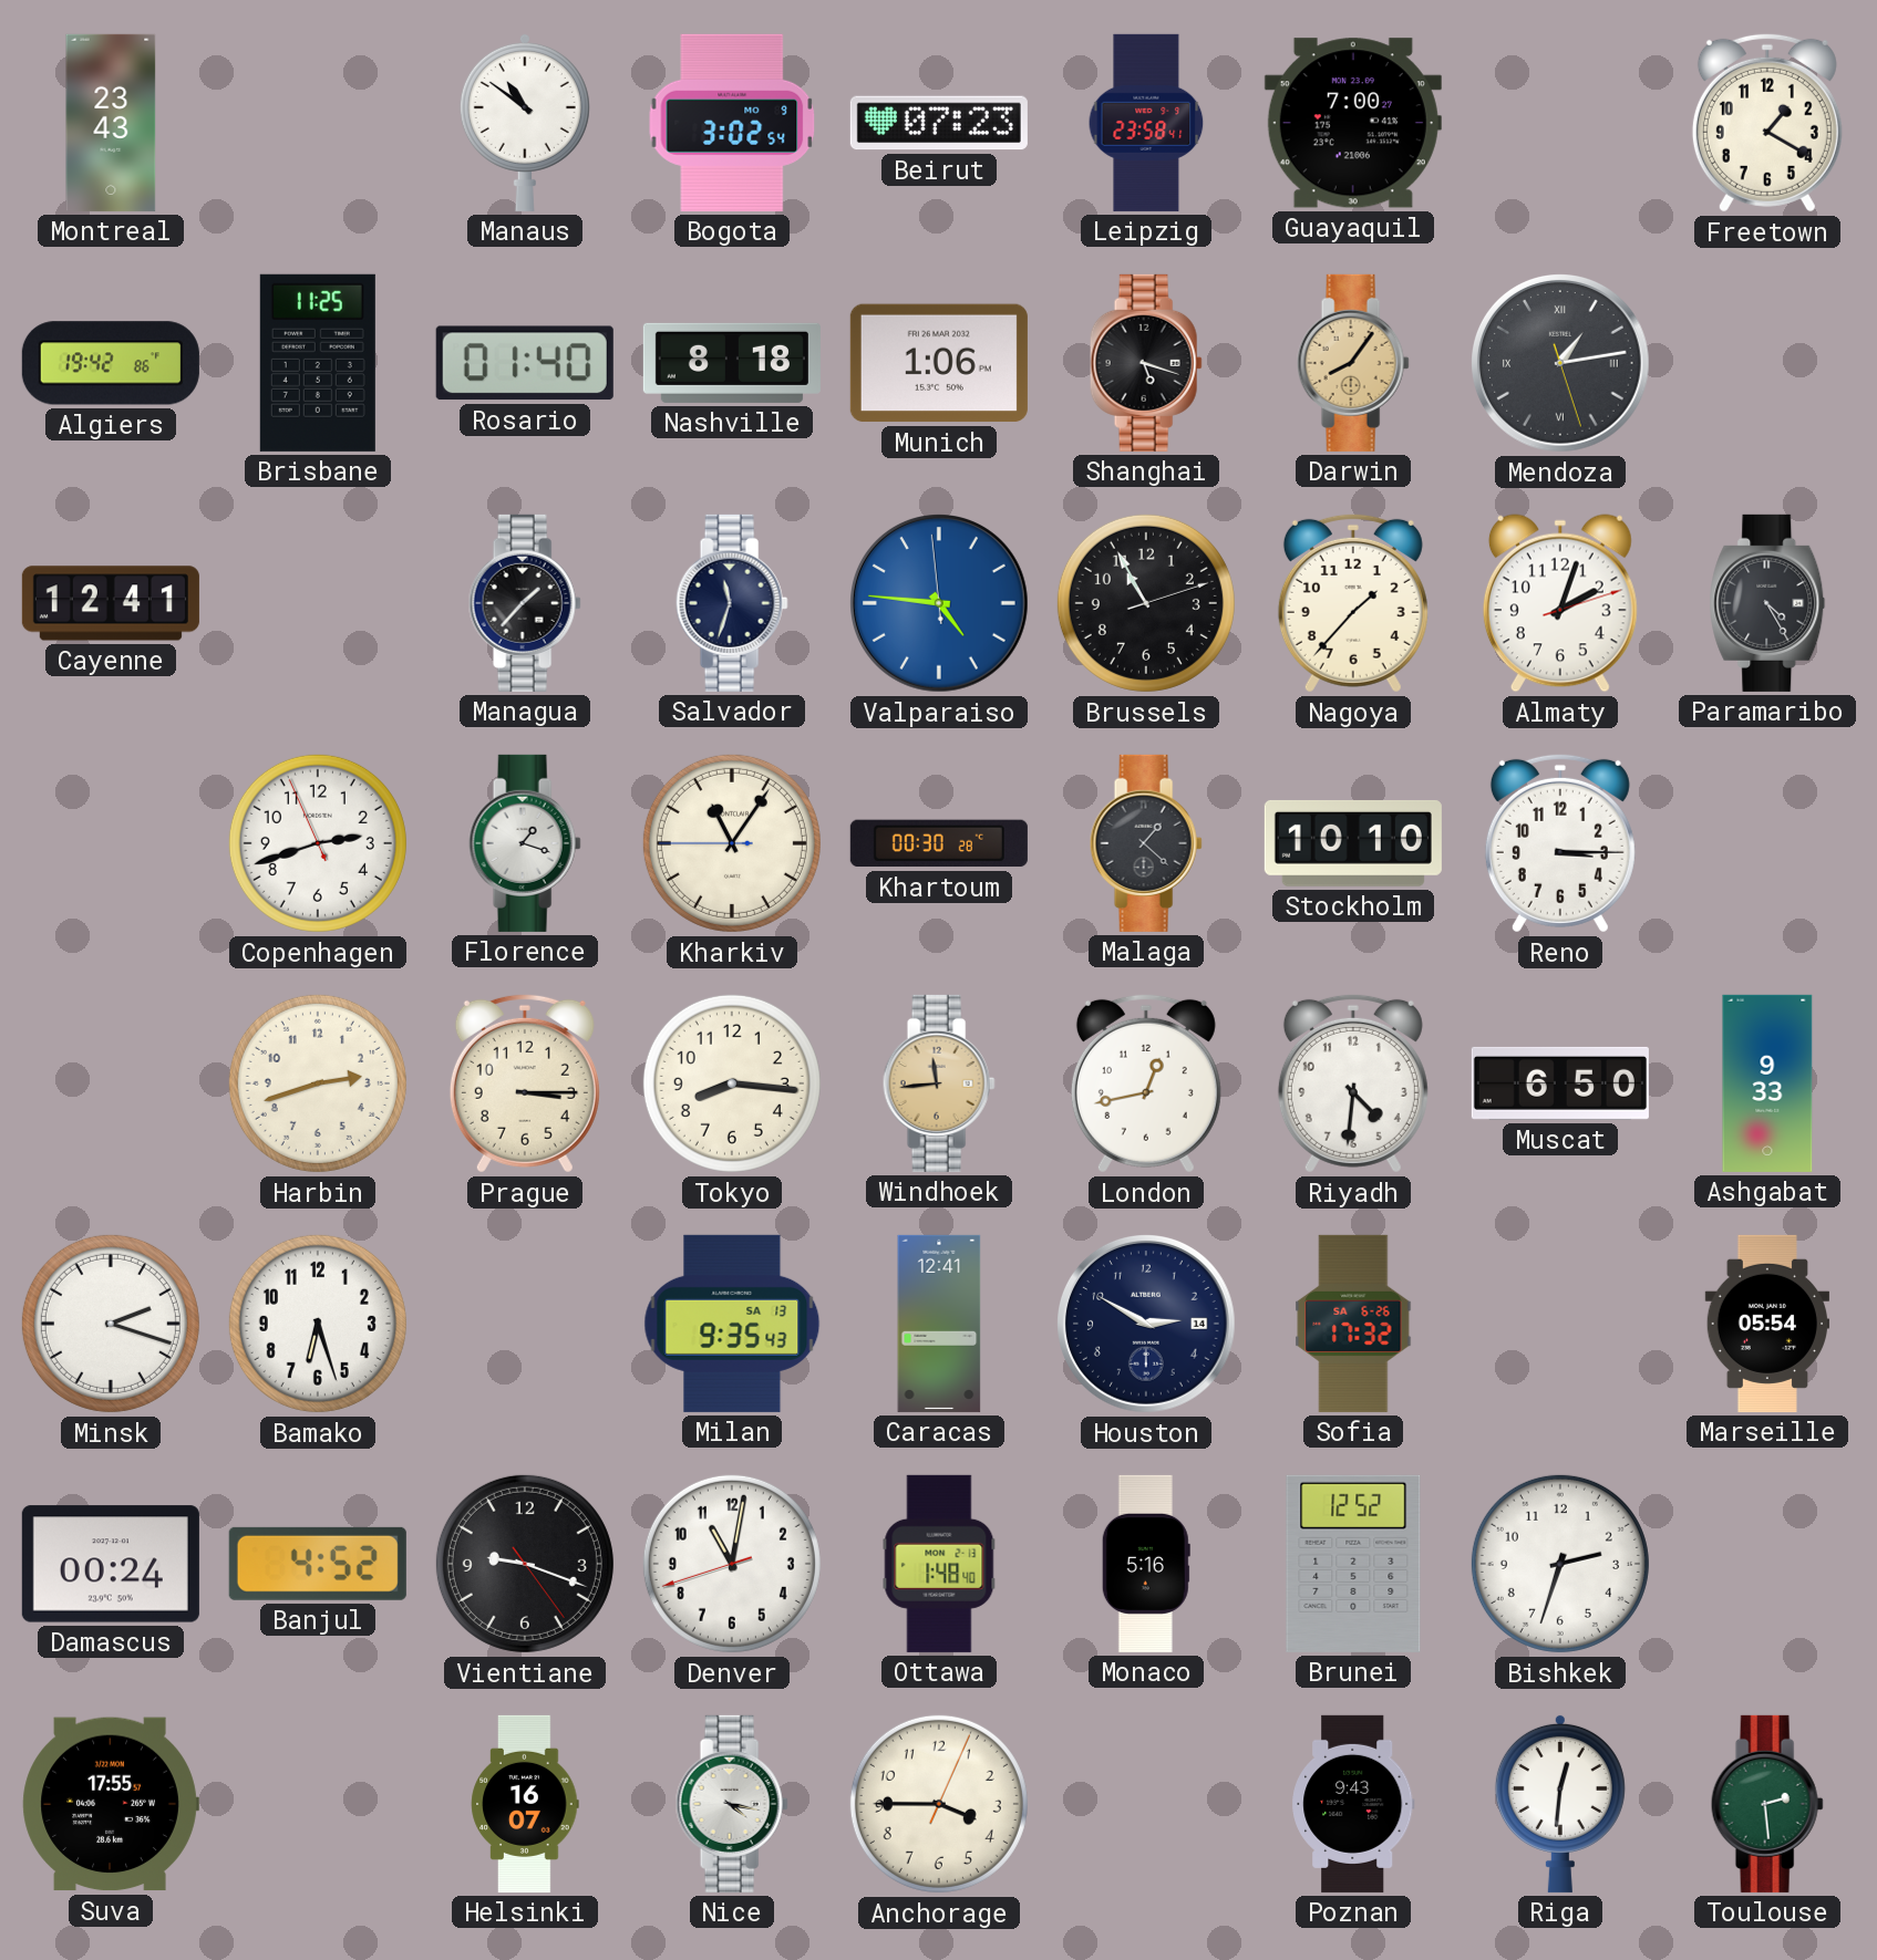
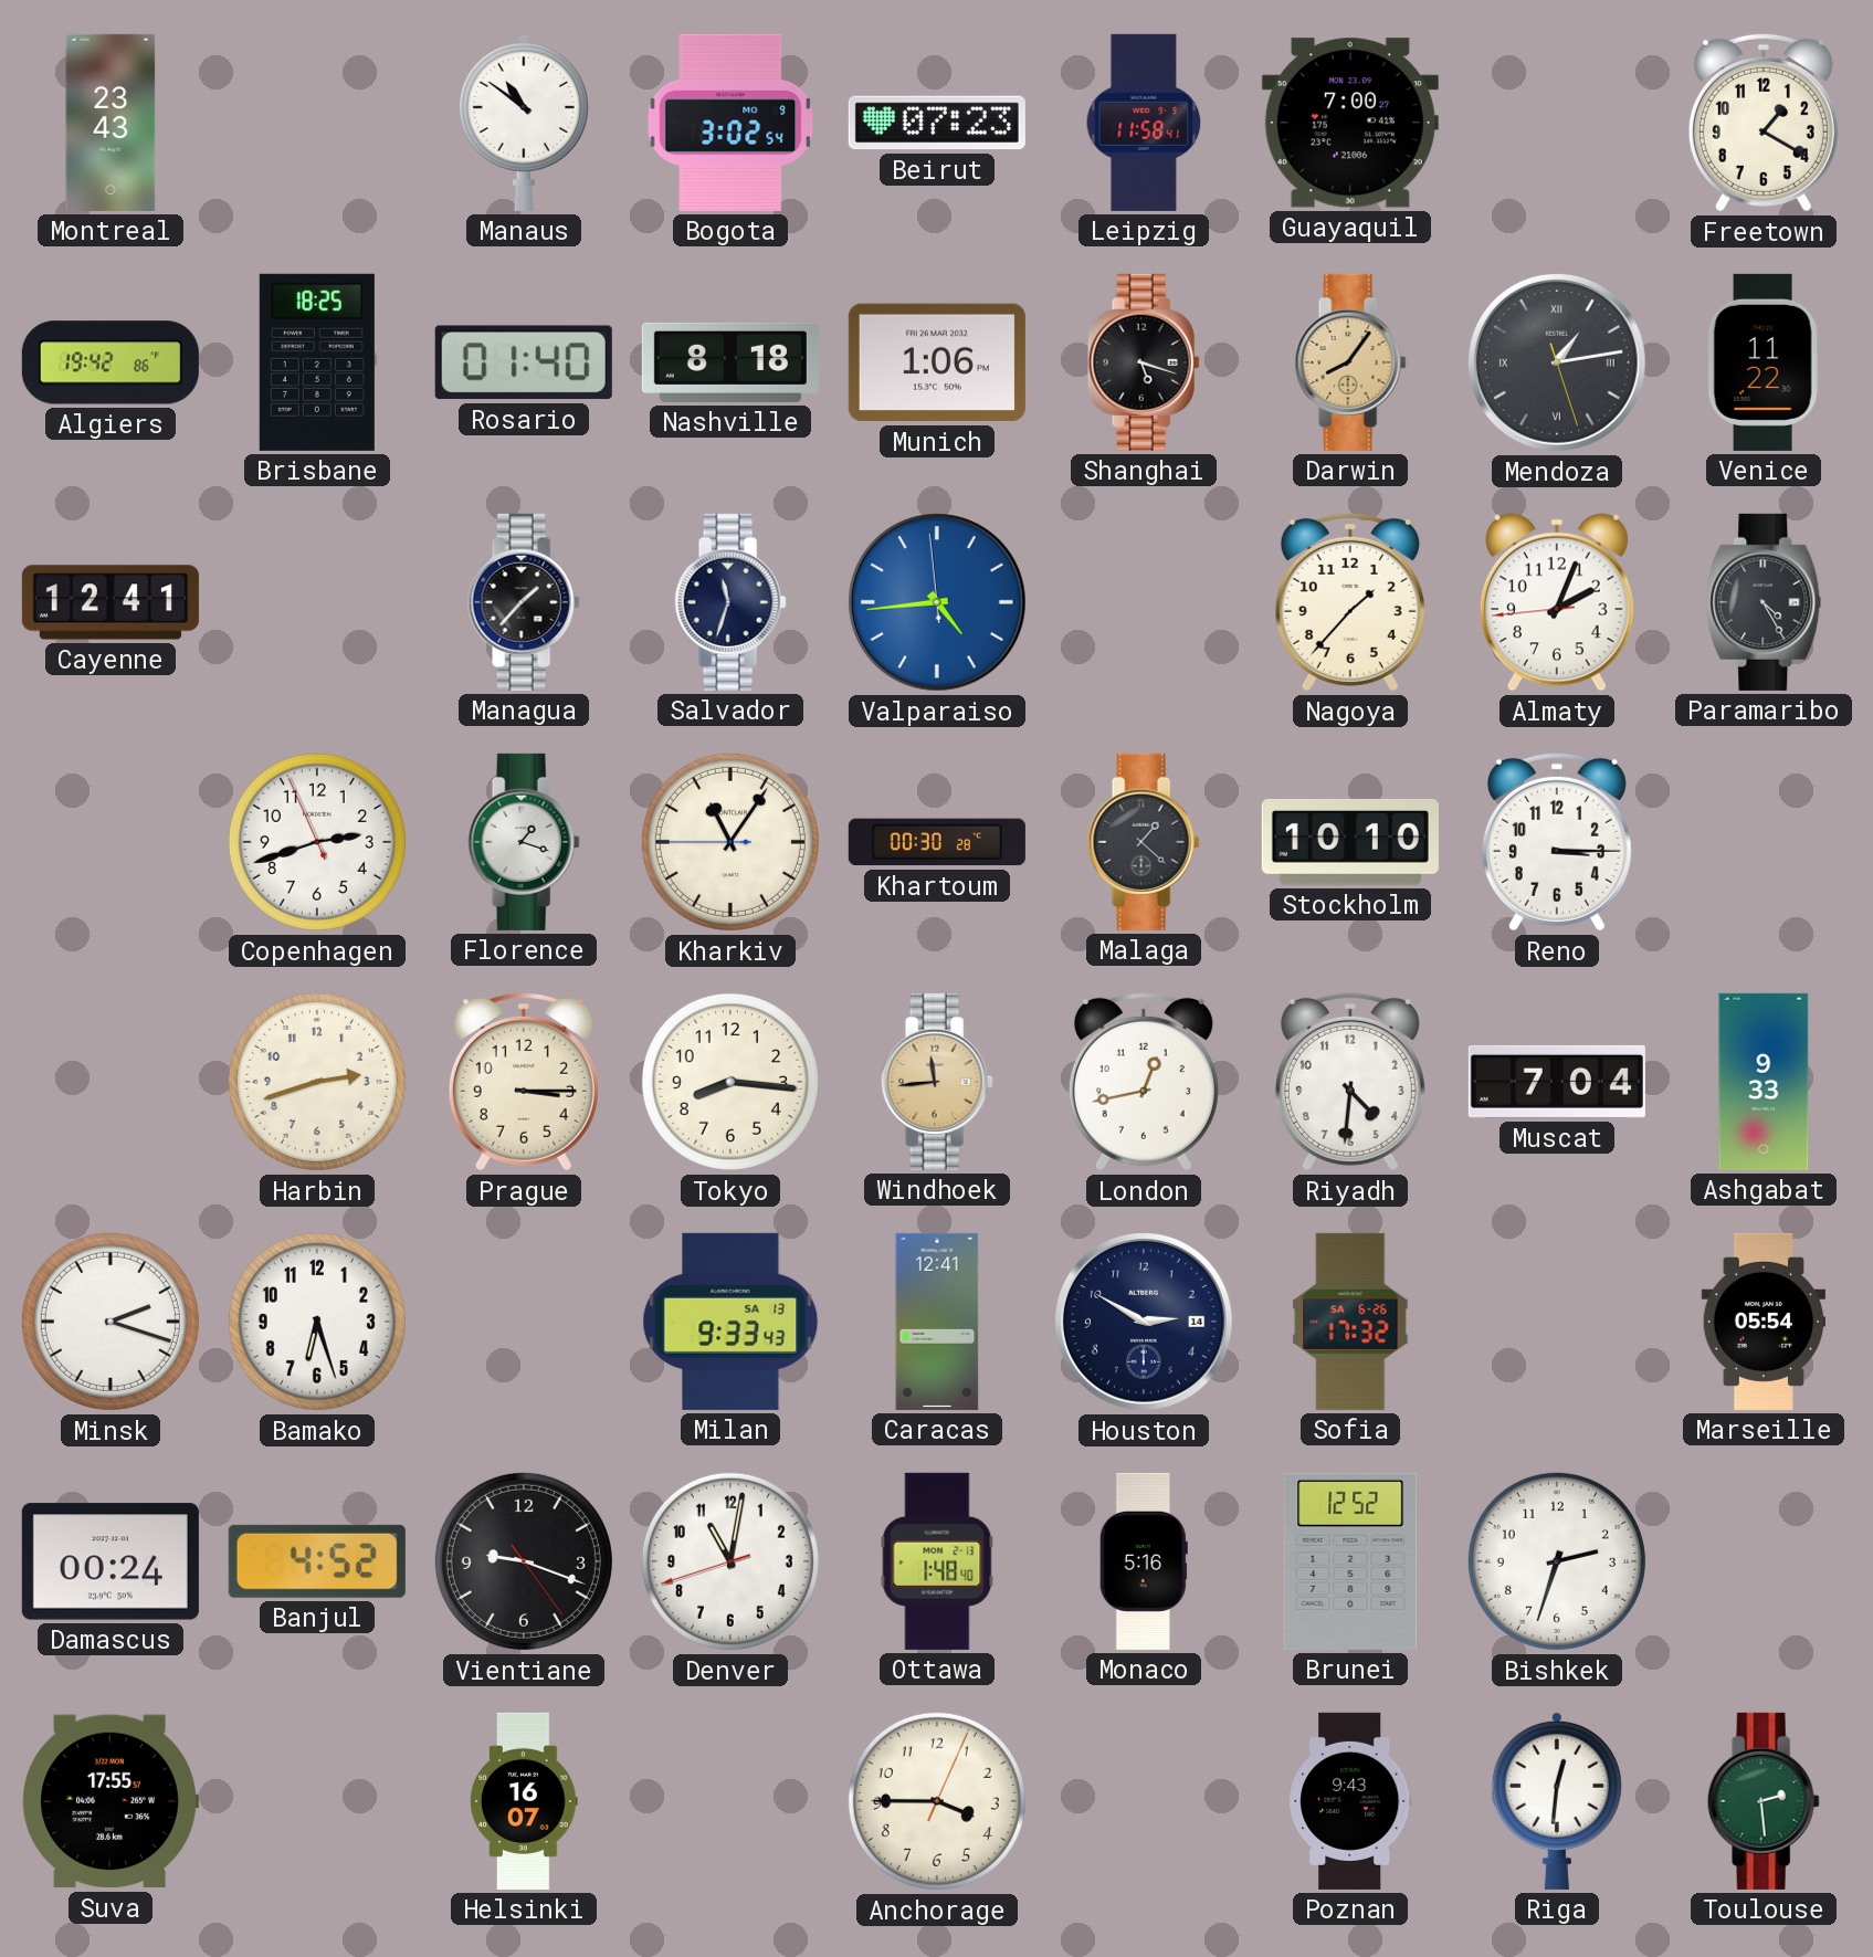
Leipzig: 23:58 -> 11:58 (1144, 123)
Brisbane: 11:25 -> 18:25 (317, 362)
Venice: none -> 11:22 (1764, 362)
Valparaiso: 4:45 -> 4:43 (938, 603)
Brussels: 10:55 -> none (1146, 603)
Almaty: 2:03:12 -> 2:03:44 (1557, 602)
Muscat: 6:50 -> 7:04 (1557, 1082)
Milan: 9:35 -> 9:33 (730, 1322)
Nice: 4:17 -> none (732, 1804)
